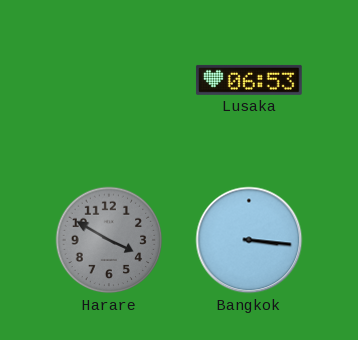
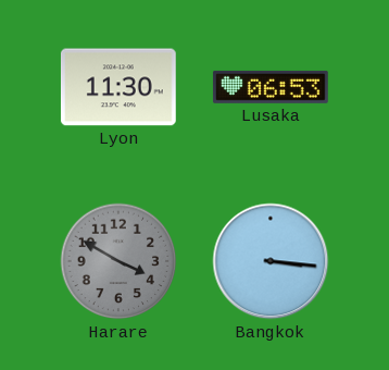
Lyon: none -> 11:30 (118, 87)
